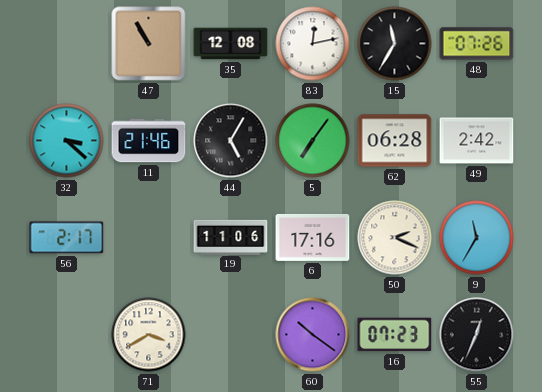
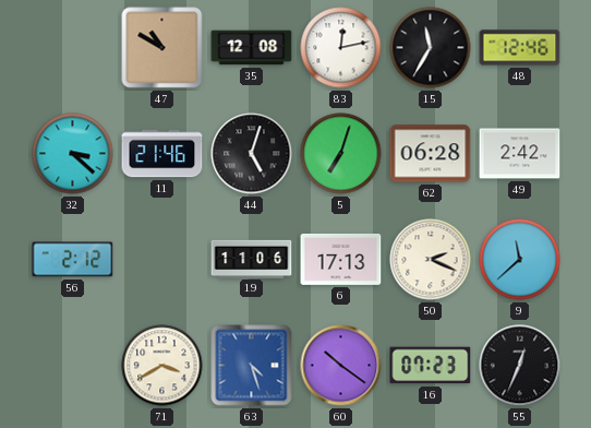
47: 10:55 -> 10:50 (162, 48)
48: 07:26 -> 12:46 (520, 48)
44: 5:05 -> 5:03 (252, 154)
5: 7:06 -> 7:03 (341, 154)
56: 2:17 -> 2:12 (73, 260)
6: 17:16 -> 17:13 (341, 259)
9: 11:35 -> 11:38 (520, 260)
63: none -> 4:27 (252, 366)
